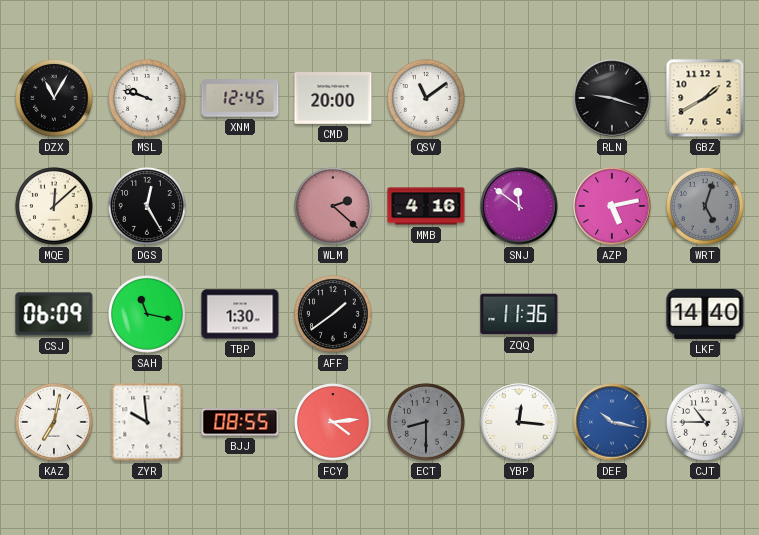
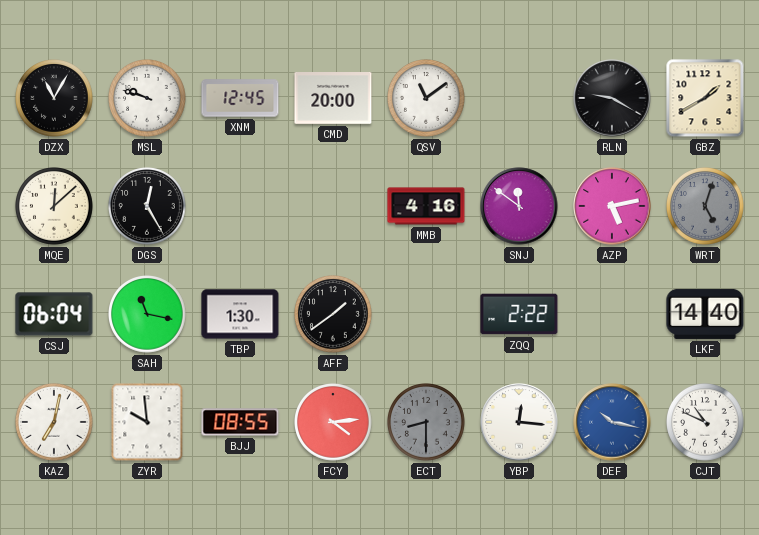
RLN: 9:18 -> 9:20 (612, 98)
WLM: 2:22 -> none (334, 207)
CSJ: 06:09 -> 06:04 (54, 314)
ZQQ: 11:36 -> 2:22 (519, 314)
CJT: 10:45 -> 10:49 (706, 423)
